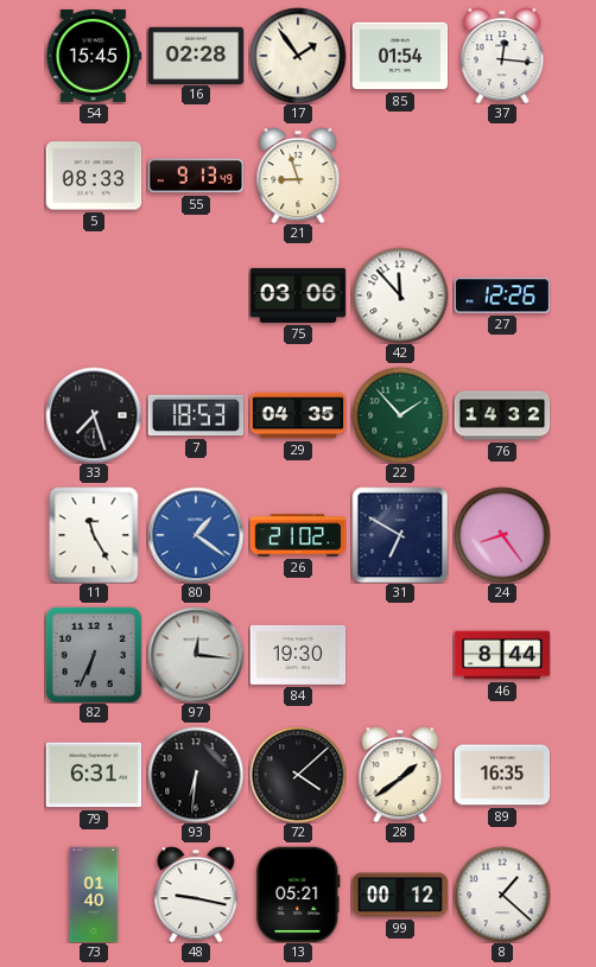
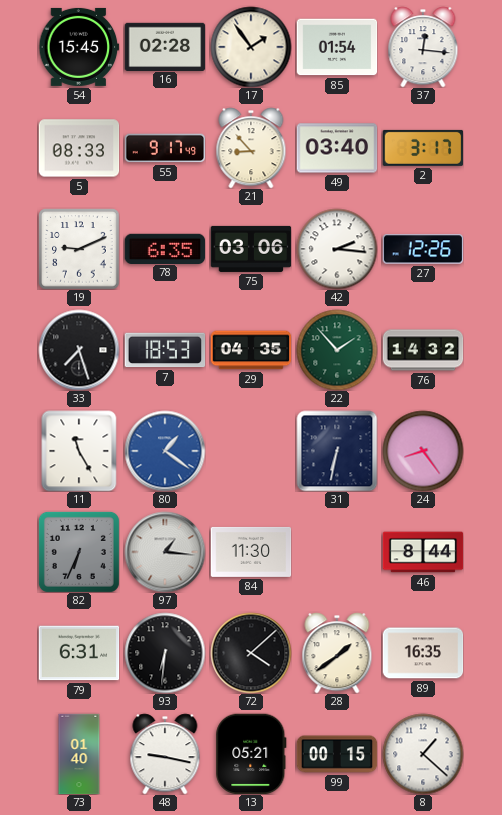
55: 9:13 -> 9:17 (165, 148)
21: 8:57 -> 8:53 (251, 148)
49: none -> 03:40 (337, 148)
2: none -> 3:17 (423, 148)
19: none -> 9:11 (79, 249)
78: none -> 6:35 (165, 248)
42: 11:53 -> 2:16 (337, 249)
26: 21:02 -> none (298, 535)
31: 6:50 -> 6:32 (337, 451)
97: 12:16 -> 1:16 (165, 552)
84: 19:30 -> 11:30 (251, 552)
99: 00:12 -> 00:15 (337, 754)
